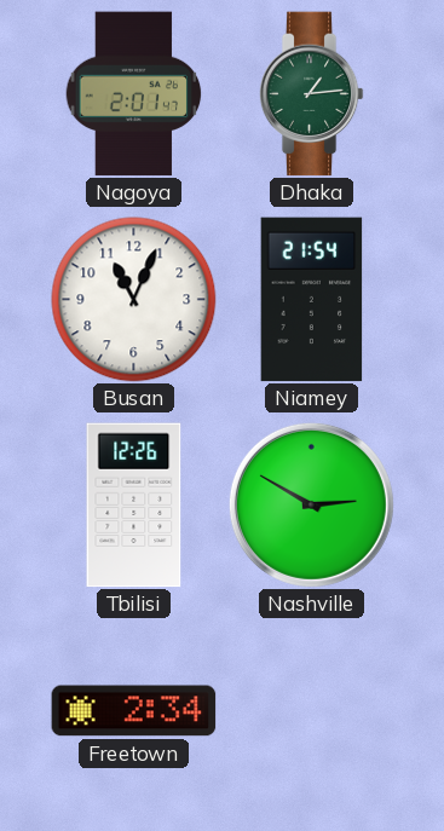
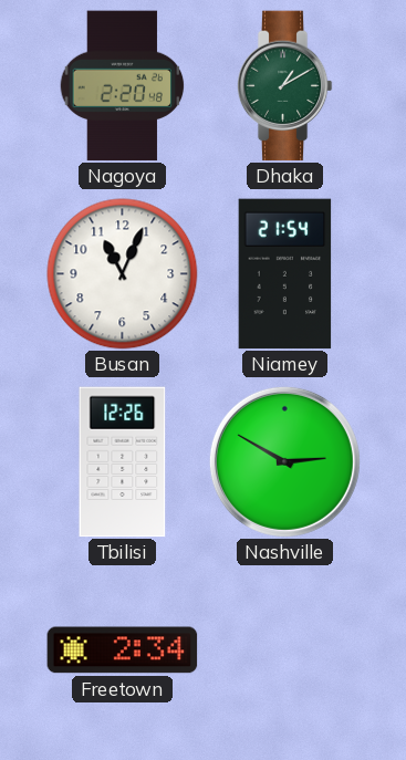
Nagoya: 2:01 -> 2:20 (123, 86)
Dhaka: 1:14 -> 1:10 (284, 86)
